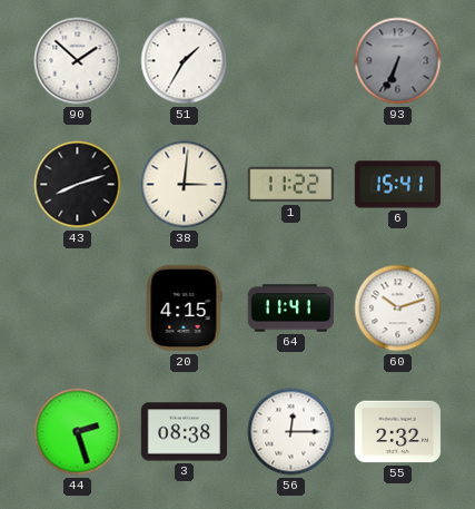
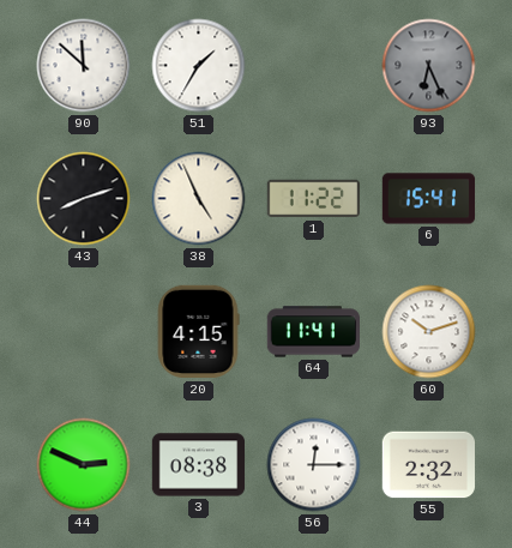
90: 1:52 -> 11:52 (84, 66)
93: 6:34 -> 6:26 (429, 66)
38: 3:01 -> 4:56 (199, 199)
44: 2:27 -> 2:49 (84, 465)
